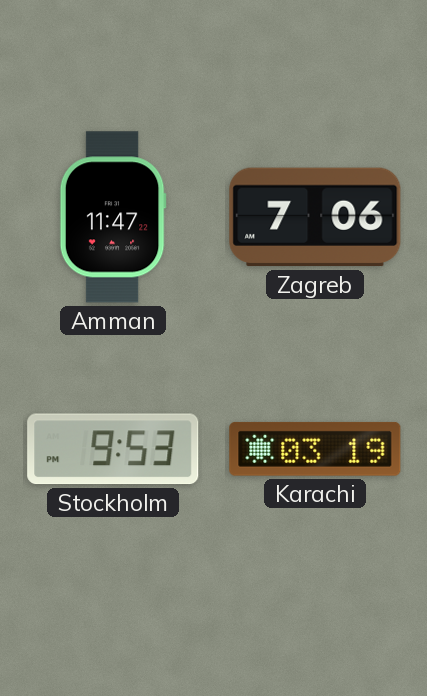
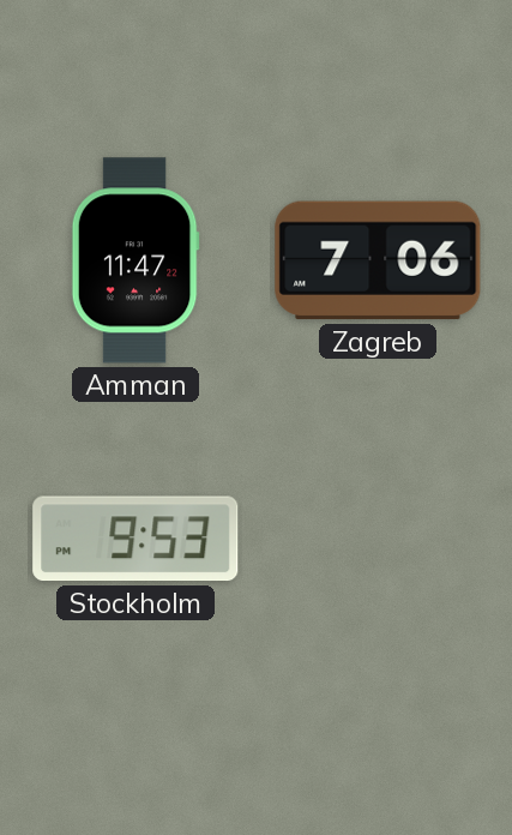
Karachi: 03:19 -> none (315, 449)
